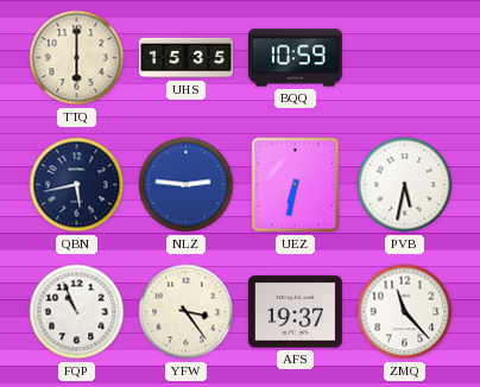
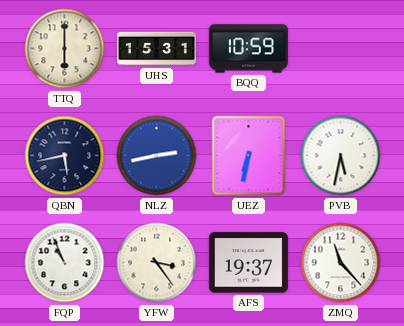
UHS: 15:35 -> 15:31 (156, 49)
NLZ: 2:46 -> 2:43 (157, 156)
